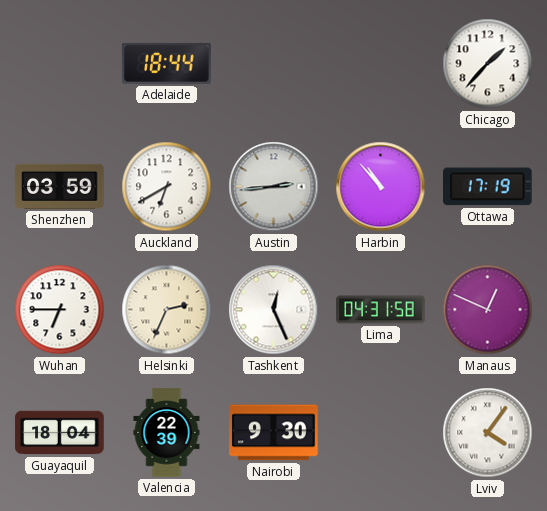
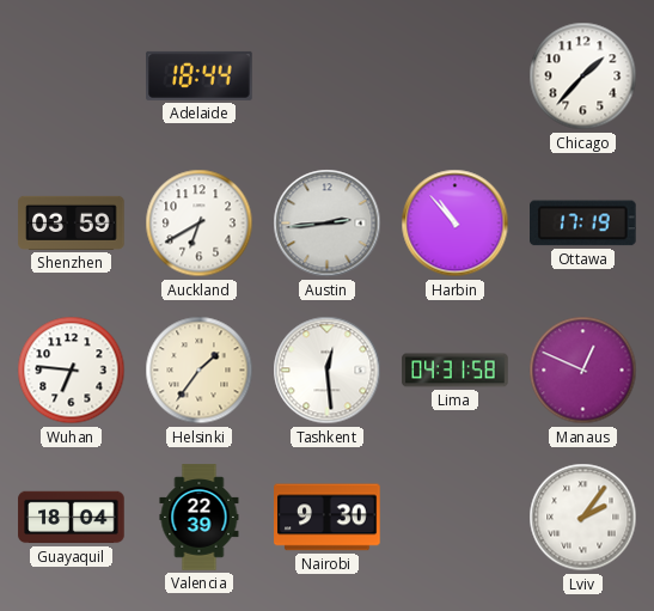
Wuhan: 6:45 -> 6:46 (72, 371)
Helsinki: 2:34 -> 1:36 (200, 371)
Tashkent: 12:26 -> 12:29 (328, 371)
Lviv: 4:06 -> 2:06 (583, 518)
